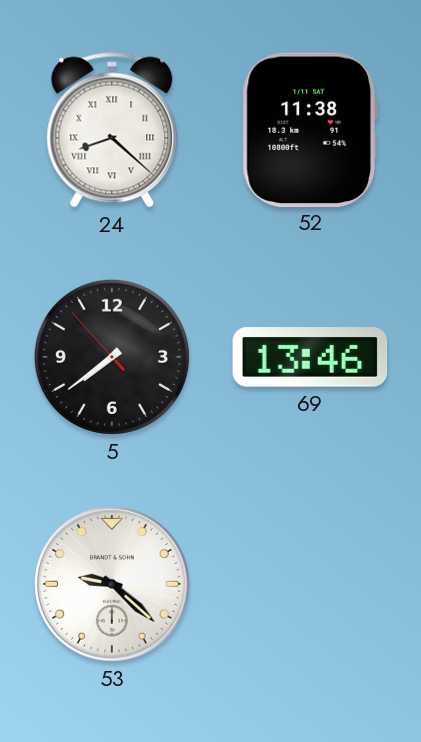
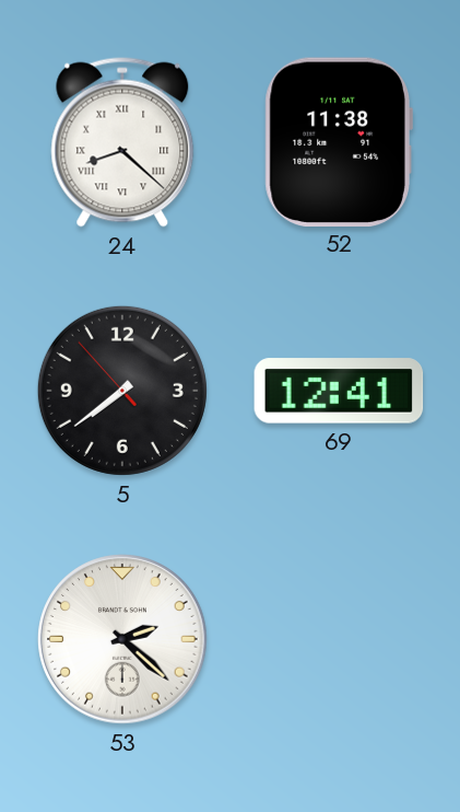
69: 13:46 -> 12:41 (339, 391)
53: 9:22 -> 2:22 (122, 639)
